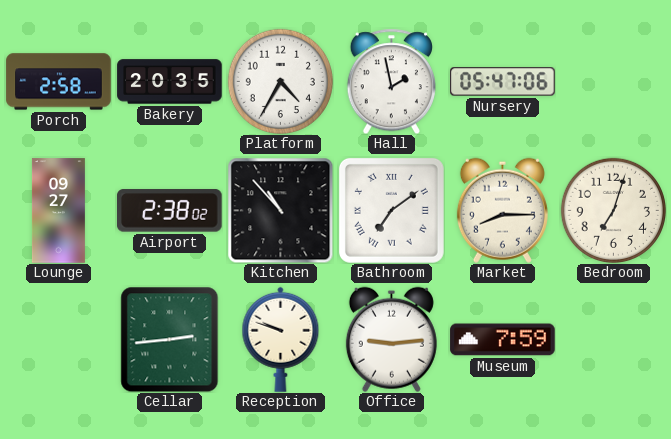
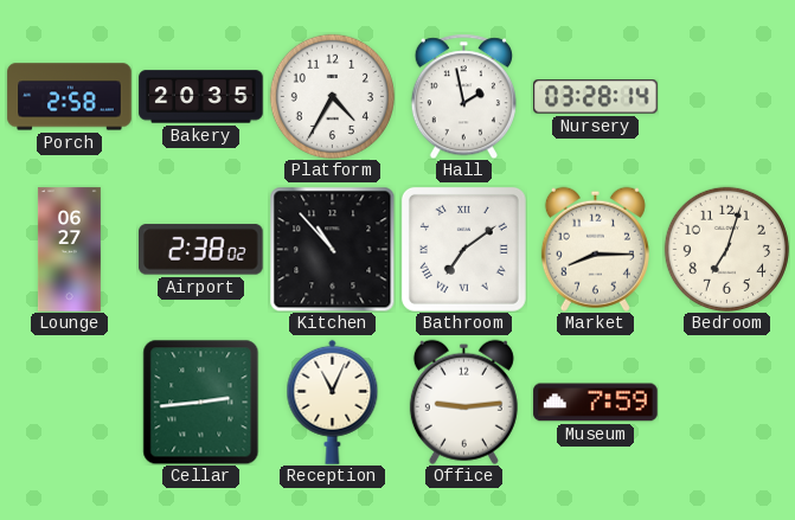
Nursery: 05:47 -> 03:28 (596, 97)
Lounge: 09:27 -> 06:27 (69, 250)
Reception: 9:48 -> 11:04 (333, 402)
